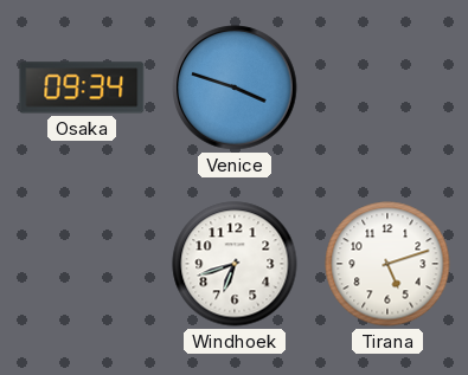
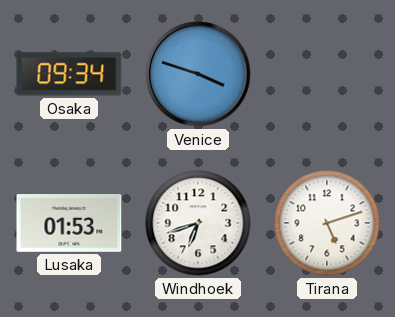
Lusaka: none -> 01:53 (69, 224)
